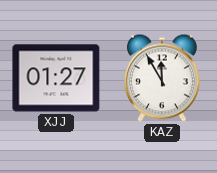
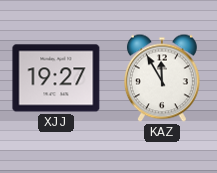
XJJ: 01:27 -> 19:27 (56, 78)
